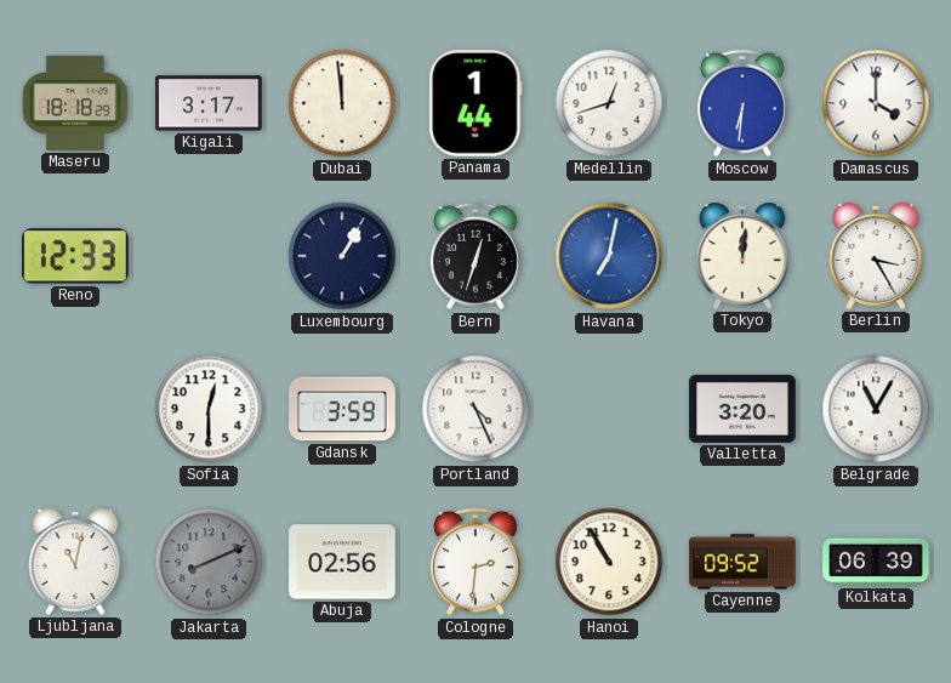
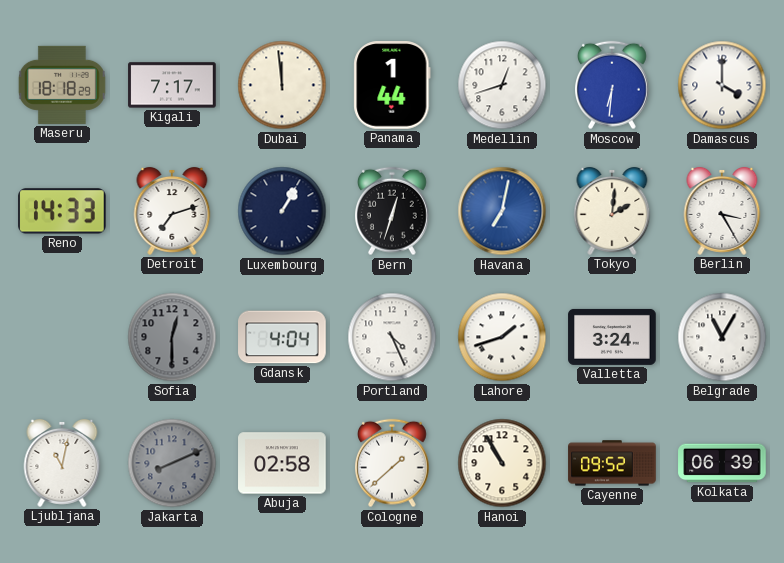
Kigali: 3:17 -> 7:17 (172, 85)
Reno: 12:33 -> 14:33 (63, 211)
Detroit: none -> 7:12 (172, 211)
Tokyo: 12:01 -> 2:01 (612, 211)
Sofia dial: white -> grey (172, 337)
Gdansk: 3:59 -> 4:04 (282, 337)
Lahore: none -> 1:42 (502, 337)
Valletta: 3:20 -> 3:24 (612, 337)
Abuja: 02:56 -> 02:58 (282, 463)
Cologne: 2:31 -> 1:38 (393, 463)
